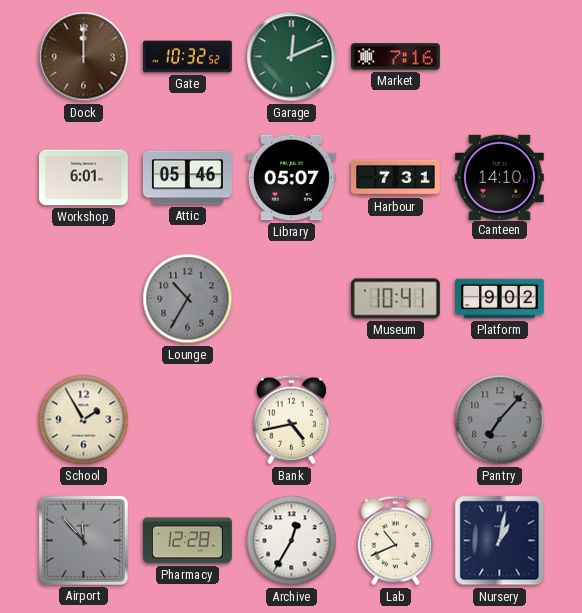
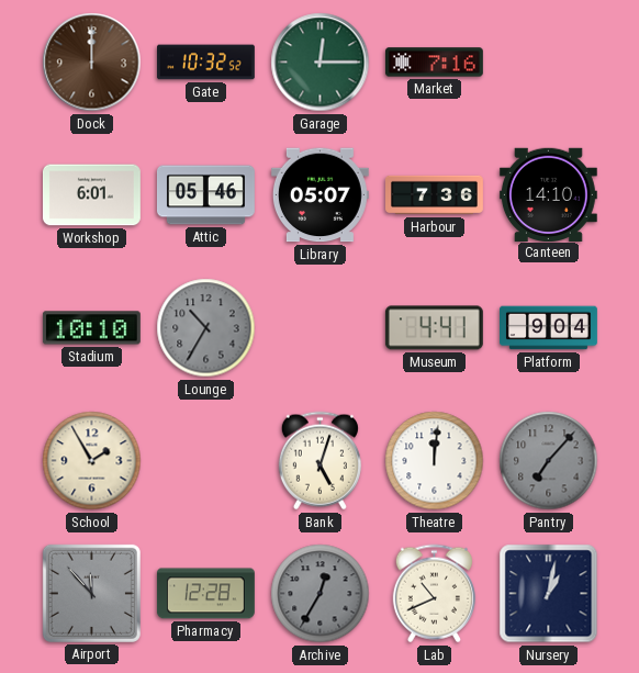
Garage: 12:11 -> 12:15 (321, 63)
Harbour: 7:31 -> 7:36 (435, 195)
Stadium: none -> 10:10 (91, 328)
Museum: 10:41 -> 4:41 (434, 328)
Platform: 9:02 -> 9:04 (549, 328)
Bank: 4:43 -> 5:03 (319, 461)
Theatre: none -> 12:01 (435, 461)
Archive dial: white -> grey (321, 594)
